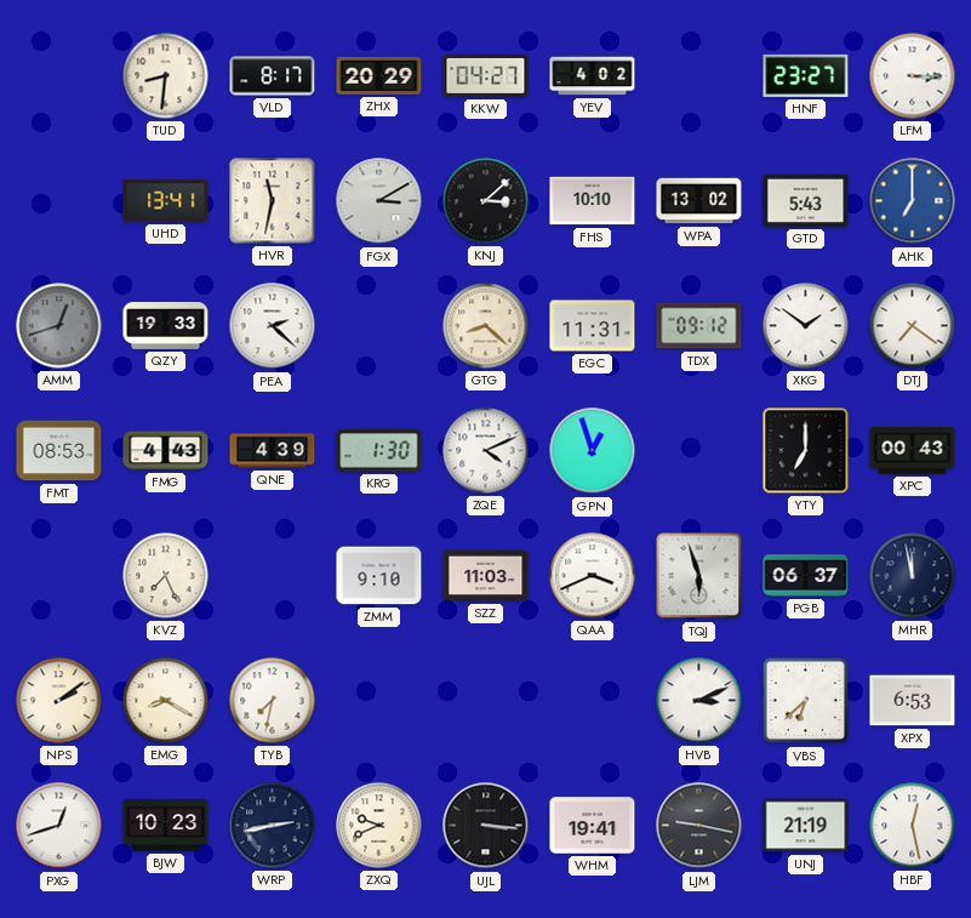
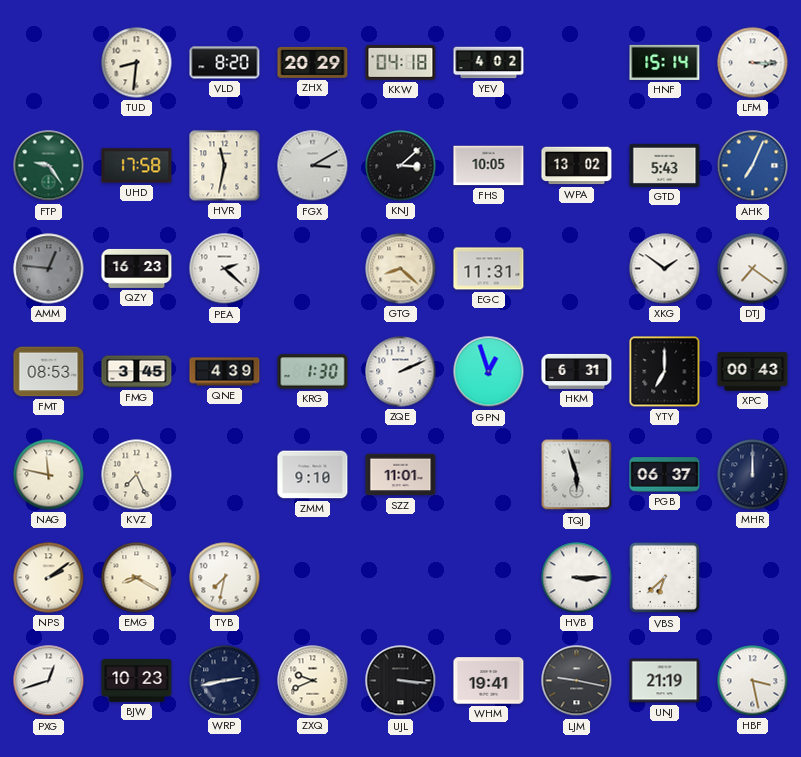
VLD: 8:17 -> 8:20 (225, 63)
KKW: 04:27 -> 04:18 (401, 62)
HNF: 23:27 -> 15:14 (665, 62)
FTP: none -> 9:24 (49, 166)
UHD: 13:41 -> 17:58 (137, 166)
FHS: 10:10 -> 10:05 (489, 166)
AHK: 7:00 -> 7:04 (753, 166)
AMM: 12:42 -> 12:46 (49, 269)
QZY: 19:33 -> 16:23 (137, 268)
TDX: 09:12 -> none (699, 326)
FMG: 4:43 -> 3:45 (137, 372)
ZQE: 4:11 -> 2:11 (401, 372)
HKM: none -> 6:31 (577, 371)
NAG: none -> 11:47 (49, 475)
SZZ: 11:03 -> 11:01 (401, 475)
QAA: 3:41 -> none (593, 576)
MHR: 11:58 -> 12:00 (753, 475)
HVB: 3:11 -> 3:15 (577, 578)
XPX: 6:53 -> none (913, 701)
HBF: 12:28 -> 3:28 (753, 681)
